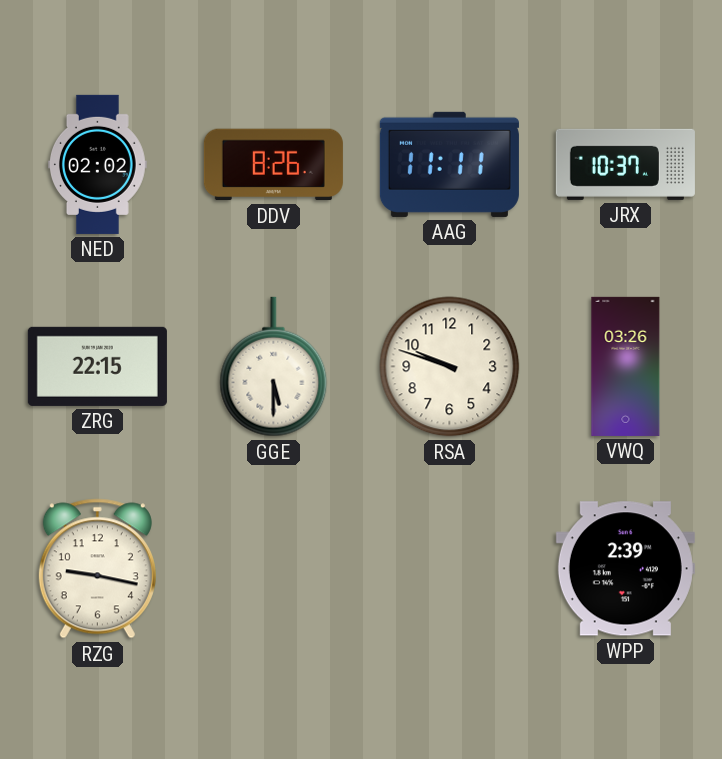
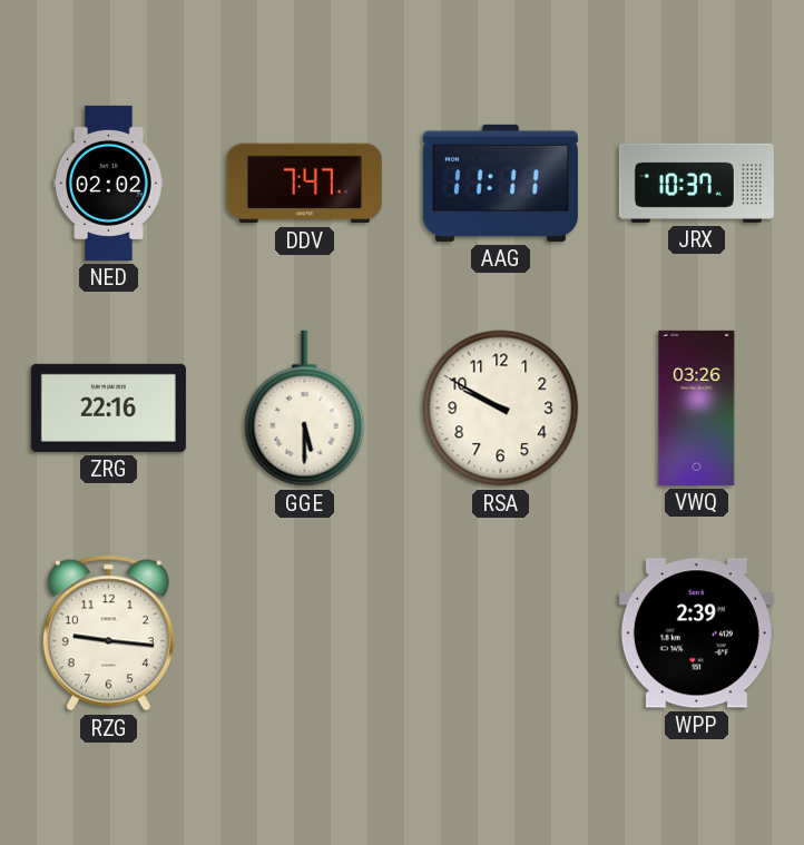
DDV: 8:26 -> 7:47 (304, 184)
ZRG: 22:15 -> 22:16 (108, 407)
RSA: 9:48 -> 9:50 (501, 409)
RZG: 9:17 -> 9:16 (108, 633)
